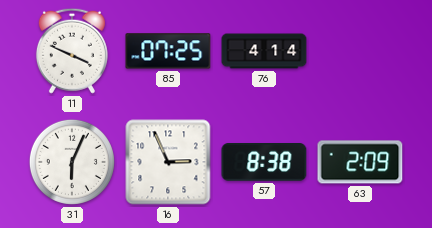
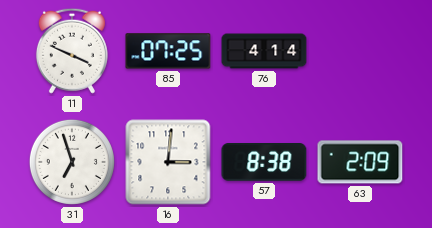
31: 6:04 -> 6:57 (72, 162)
16: 2:56 -> 3:01 (168, 162)
